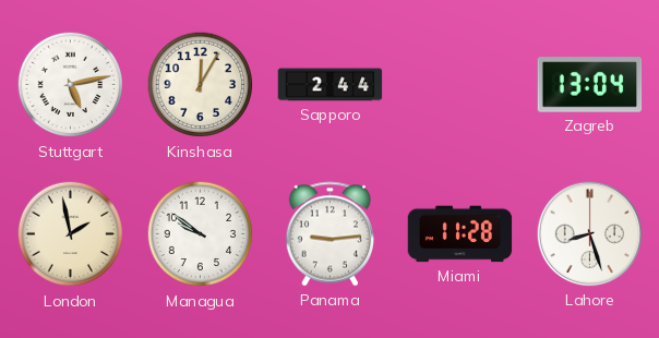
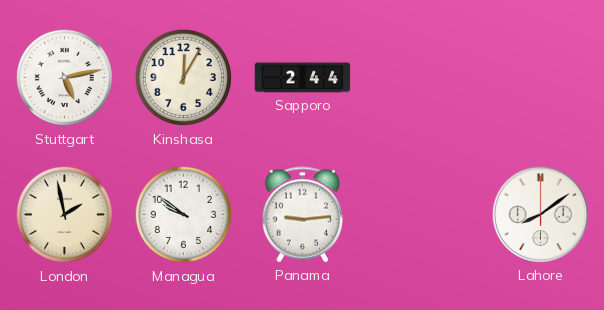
Zagreb: 13:04 -> none (590, 85)
Miami: 11:28 -> none (460, 234)
Lahore: 8:27 -> 8:09 (541, 215)
